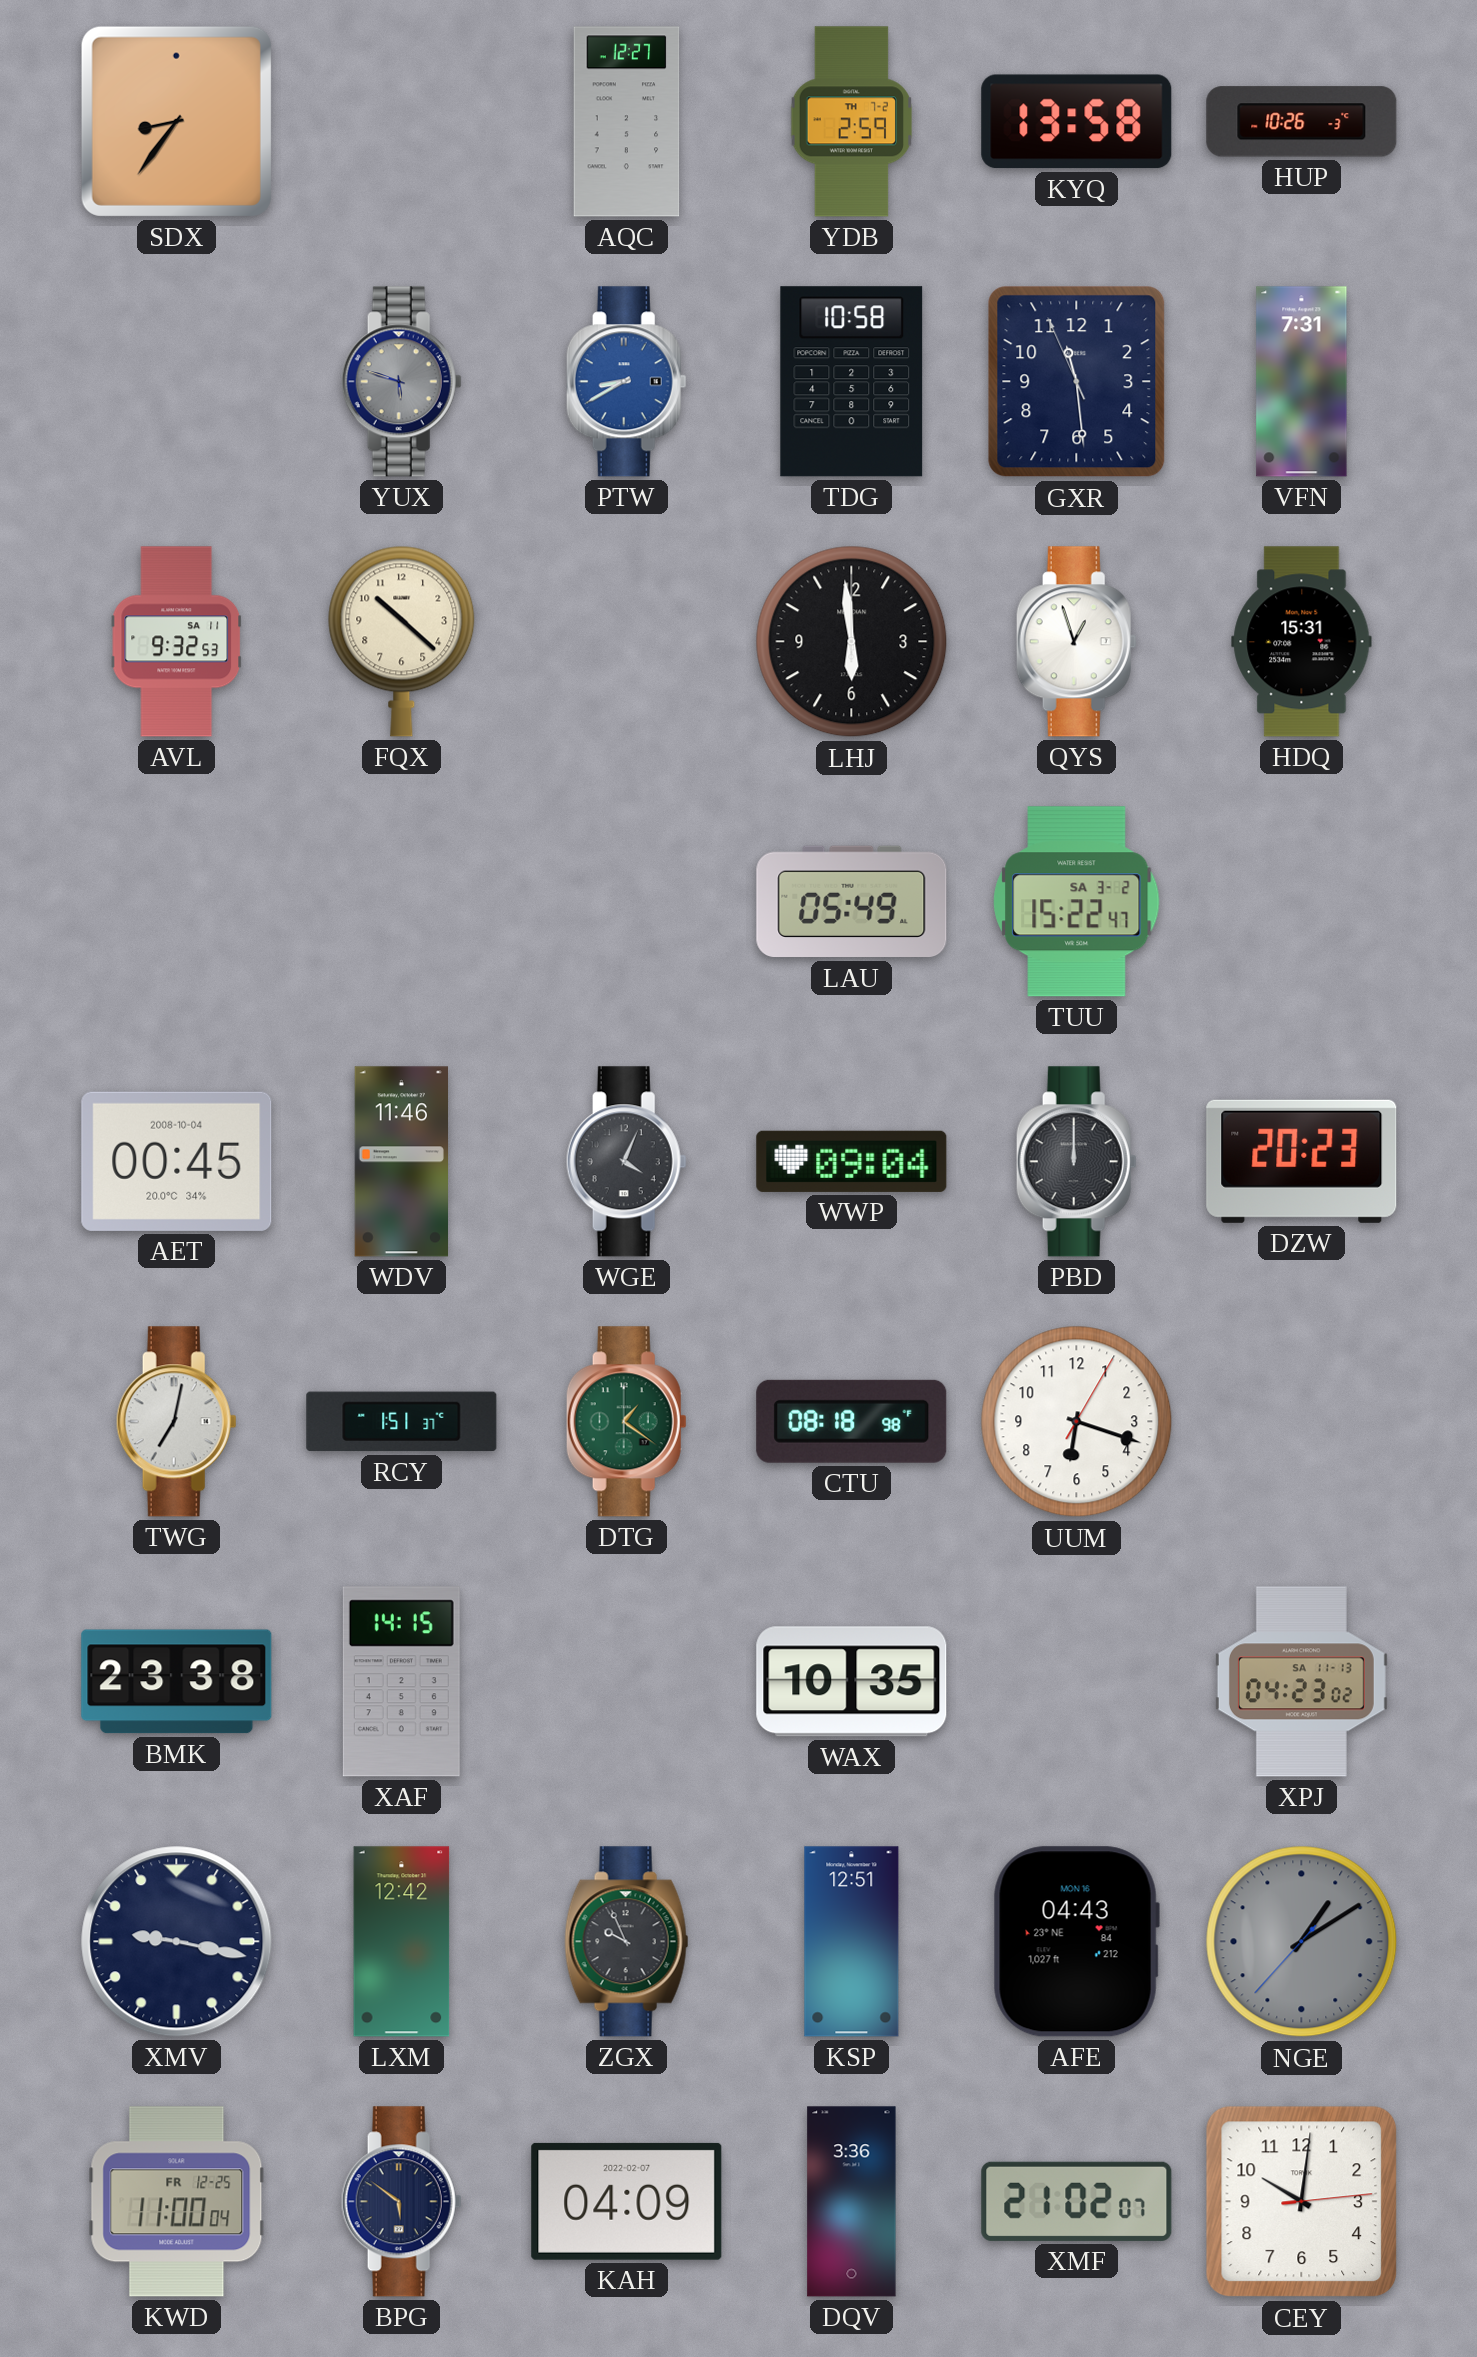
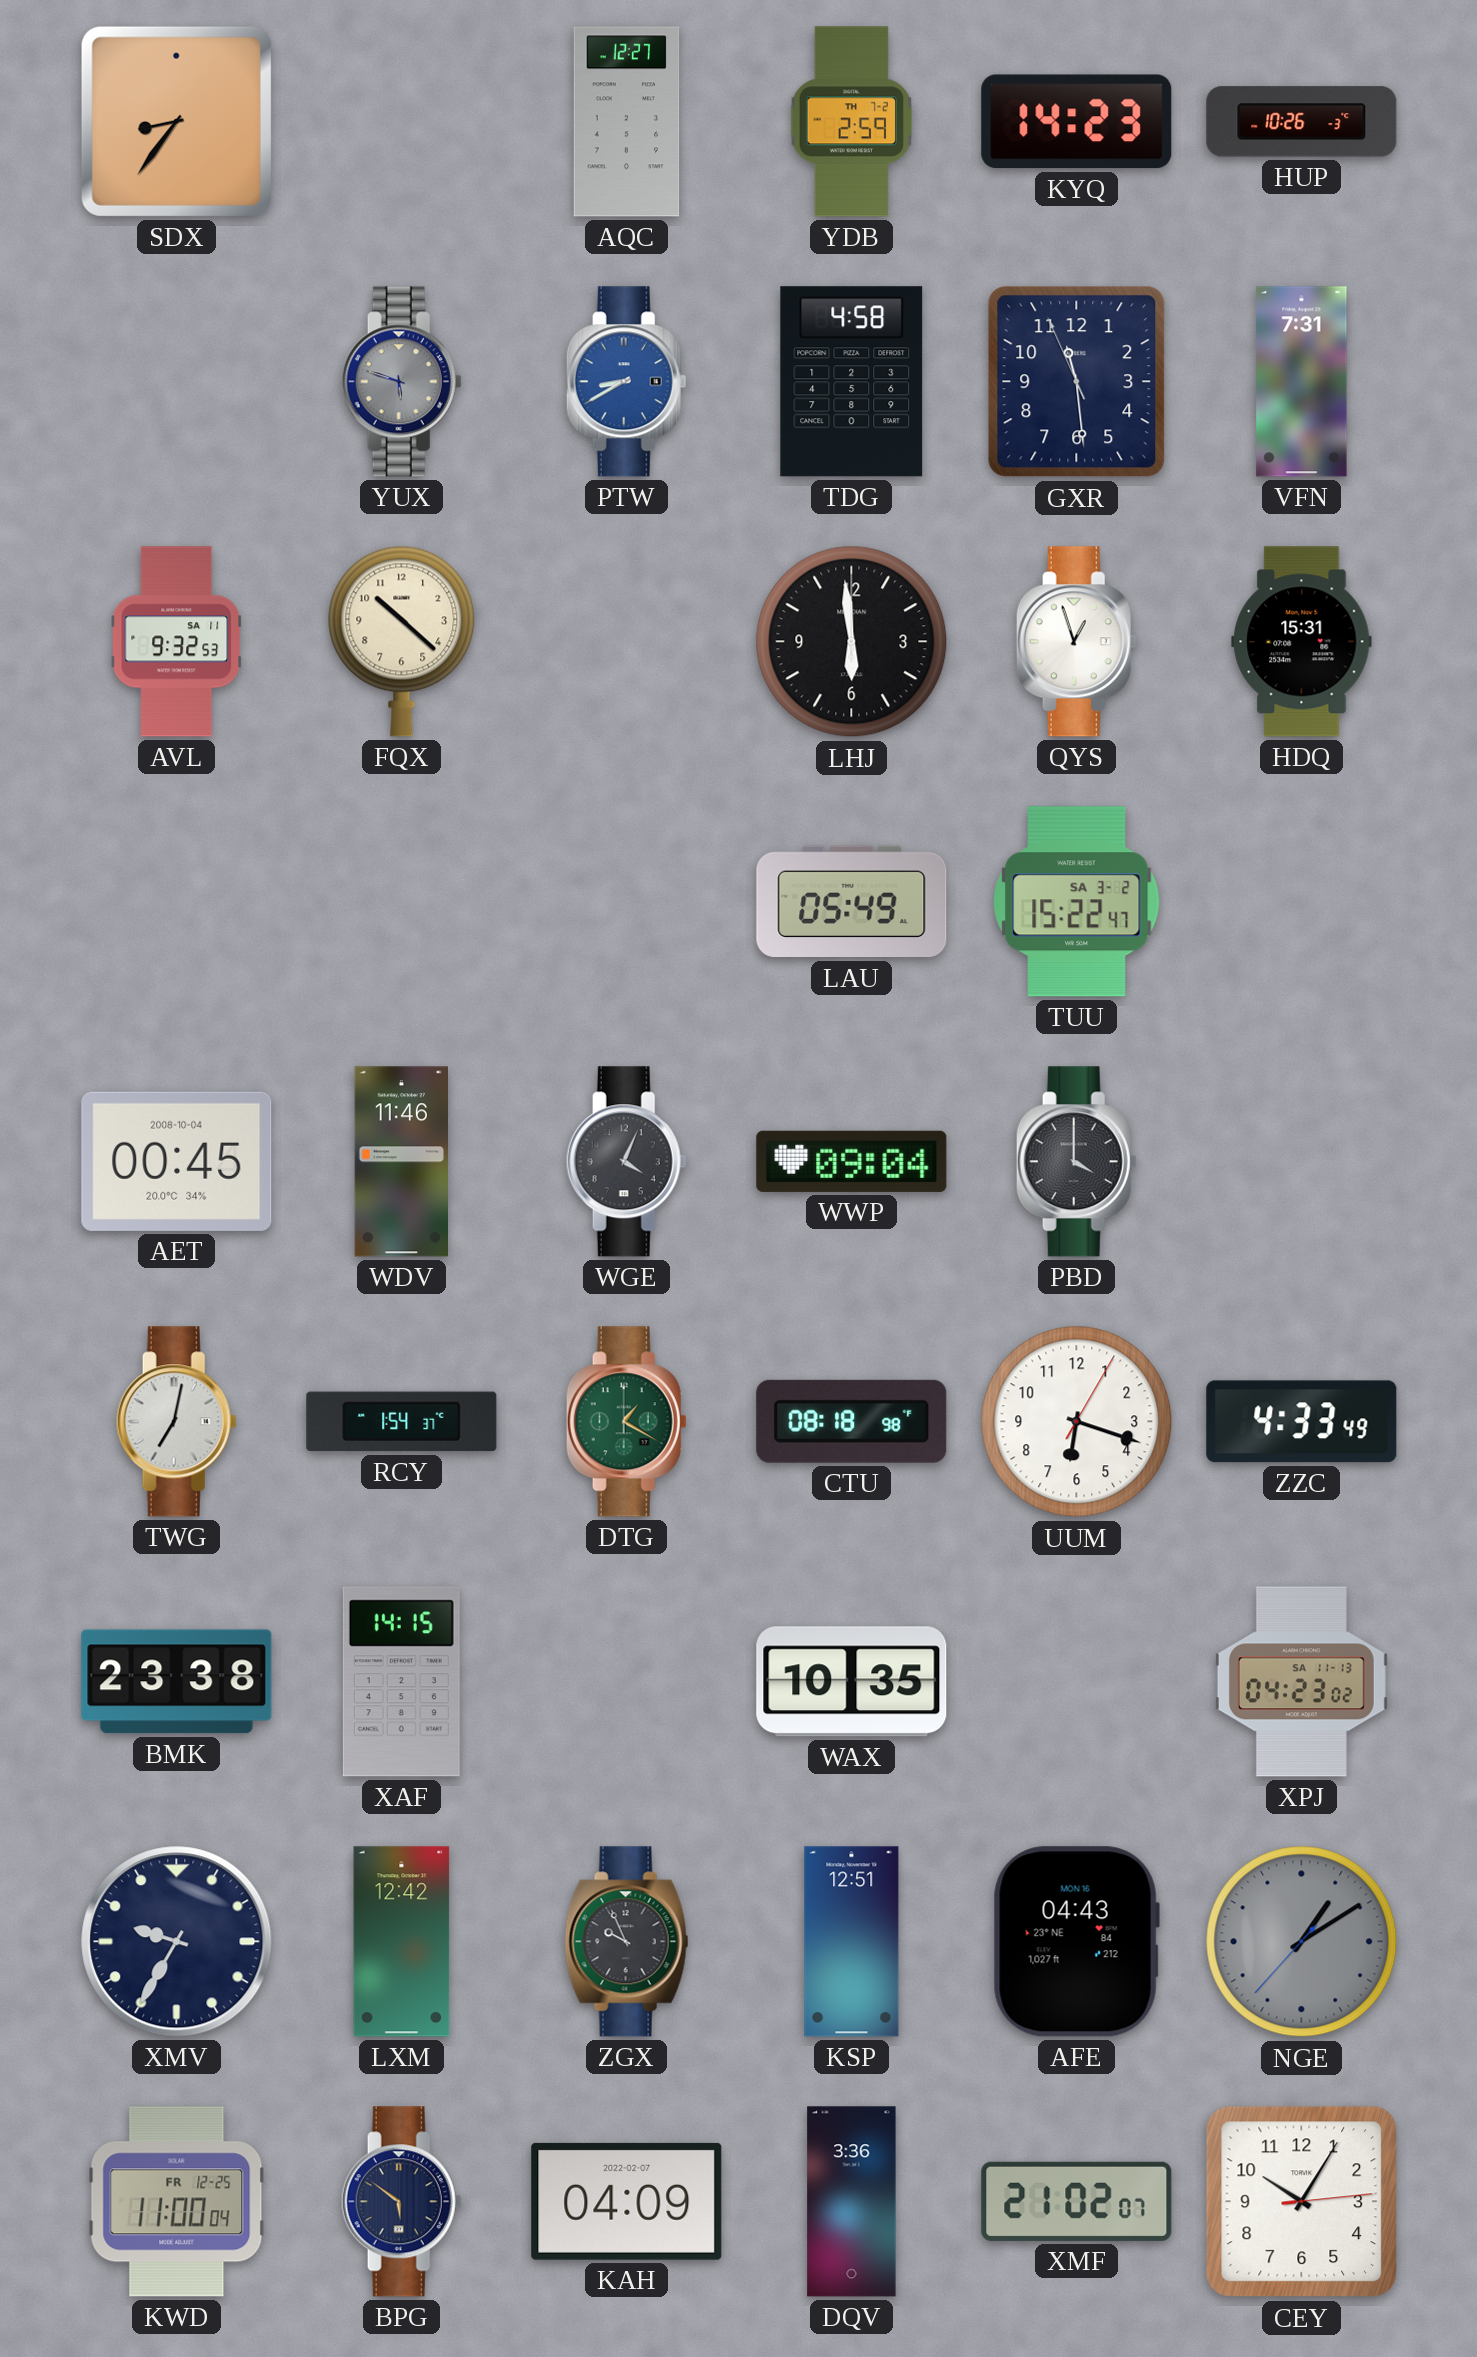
KYQ: 13:58 -> 14:23 (1077, 122)
TDG: 10:58 -> 4:58 (852, 382)
PBD: 12:00 -> 4:00 (1076, 1162)
DZW: 20:23 -> none (1302, 1161)
RCY: 1:51 -> 1:54 (402, 1422)
DTG: 1:21 -> 1:20 (626, 1422)
ZZC: none -> 4:33 (1302, 1422)
XMV: 9:17 -> 9:35 (177, 1942)
CEY: 10:01 -> 10:05 (1302, 2202)
